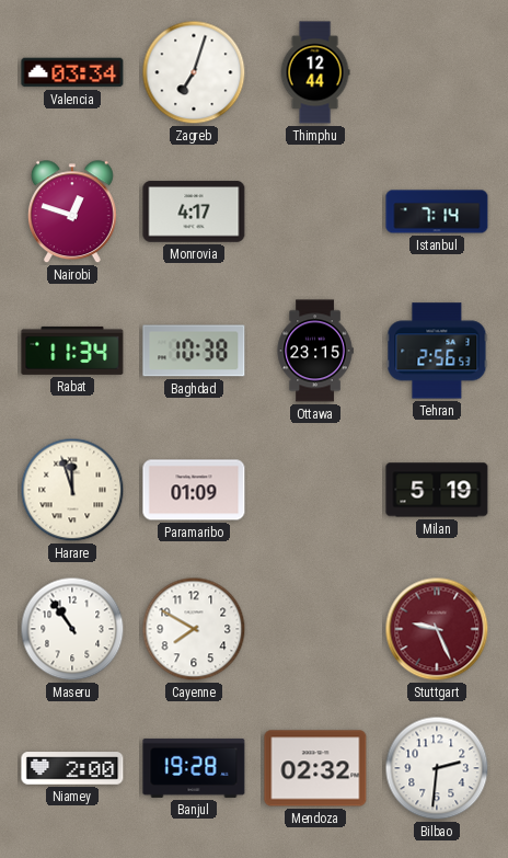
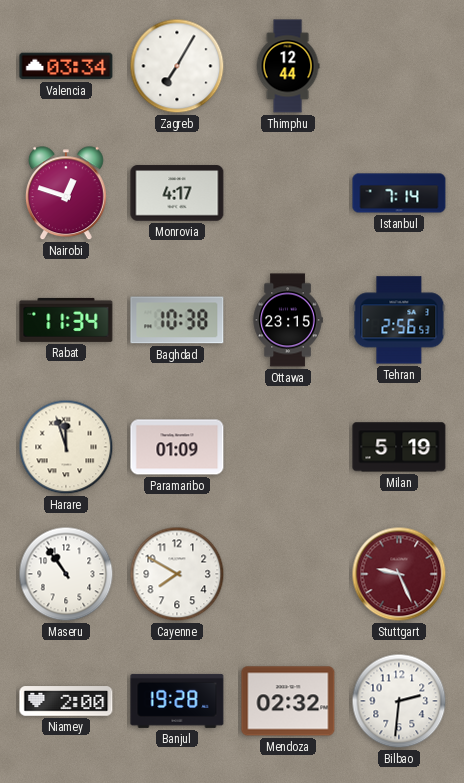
Zagreb: 7:03 -> 7:05 (177, 66)
